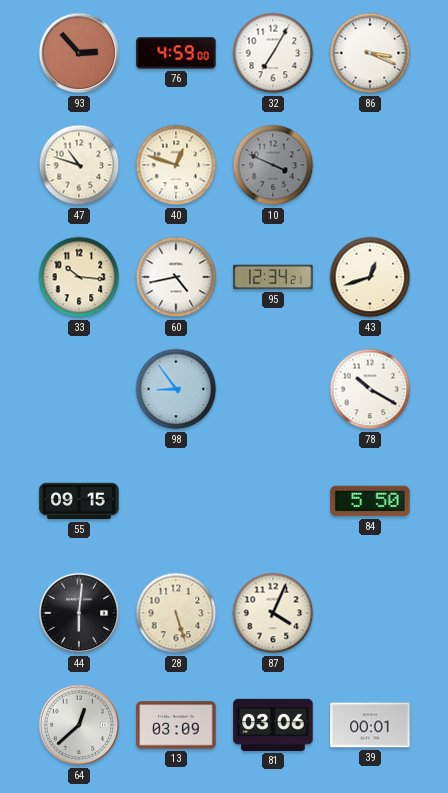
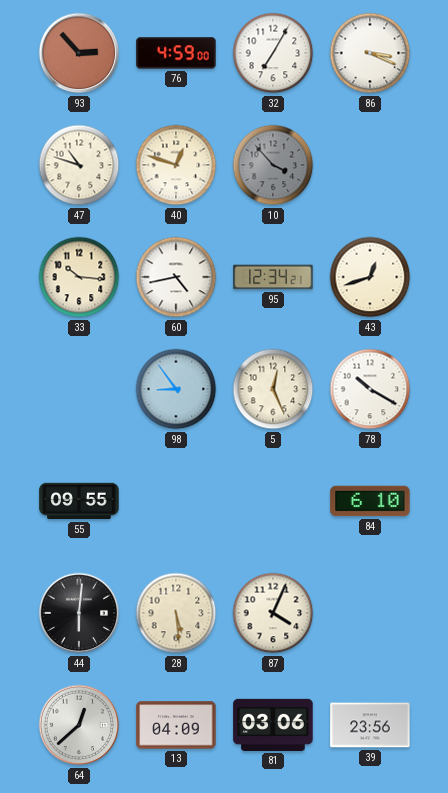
10: 3:49 -> 3:53 (273, 165)
5: none -> 12:26 (273, 389)
55: 09:15 -> 09:55 (79, 501)
84: 5:50 -> 6:10 (370, 501)
28: 5:27 -> 5:29 (176, 613)
13: 03:09 -> 04:09 (176, 725)
39: 00:01 -> 23:56 (370, 725)
